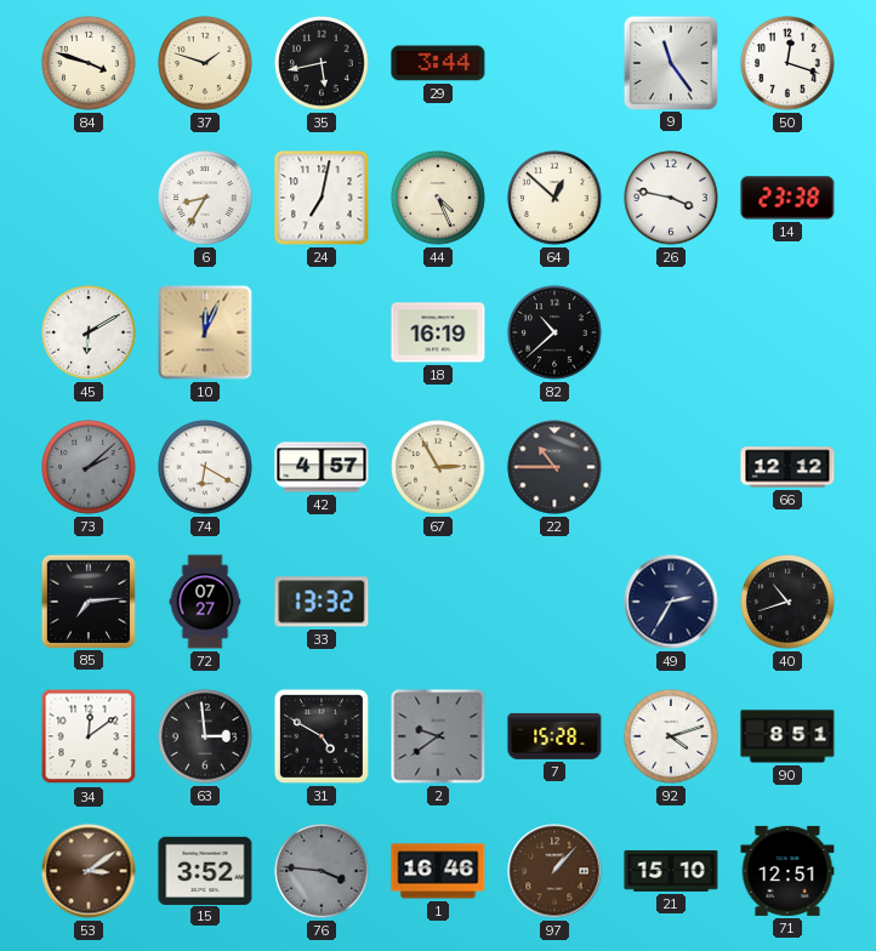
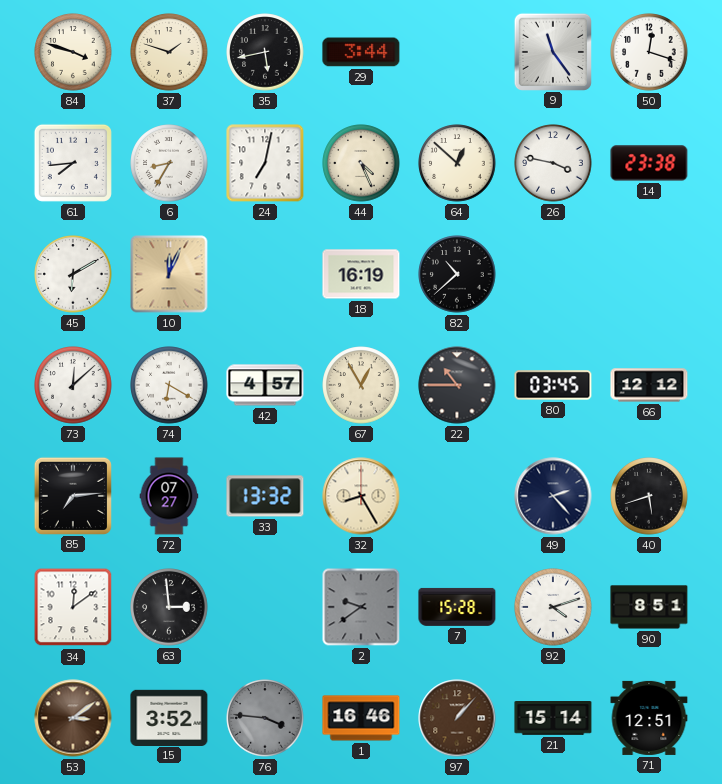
61: none -> 7:44 (73, 163)
73: 2:08 -> 12:08 (73, 385)
73 dial: grey -> white (73, 385)
67: 2:55 -> 12:55 (361, 385)
80: none -> 03:45 (553, 385)
32: none -> 8:25 (361, 496)
49: 2:35 -> 2:23 (553, 496)
40: 10:42 -> 5:42 (649, 496)
31: 4:50 -> none (322, 736)
21: 15:10 -> 15:14 (553, 718)
